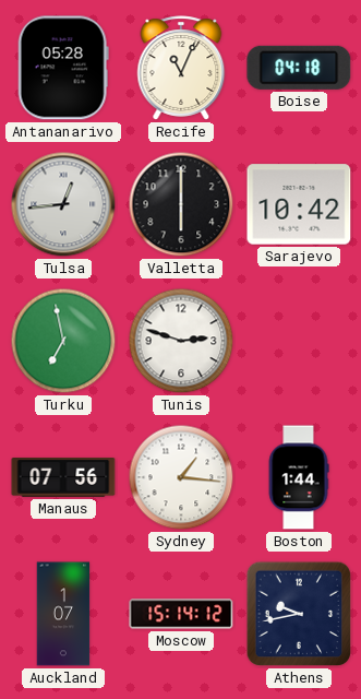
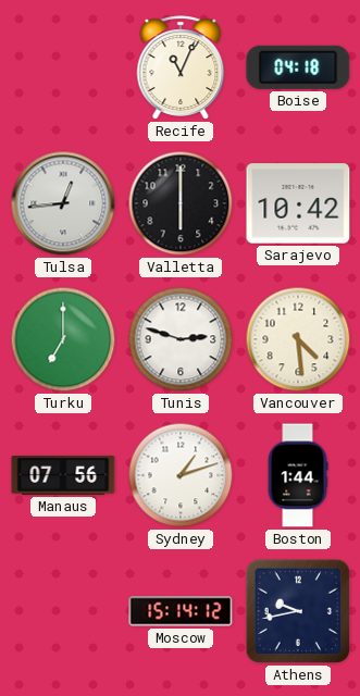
Antananarivo: 05:28 -> none (63, 68)
Turku: 6:58 -> 7:00 (63, 339)
Vancouver: none -> 4:29 (298, 339)
Sydney: 1:16 -> 1:12 (181, 475)
Auckland: 1:07 -> none (63, 614)
